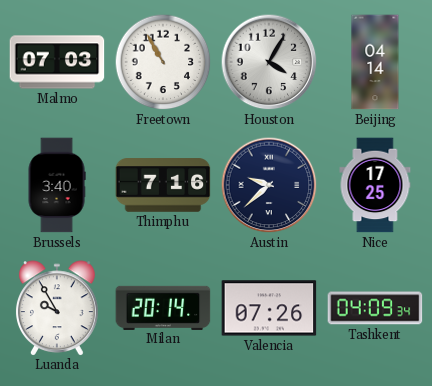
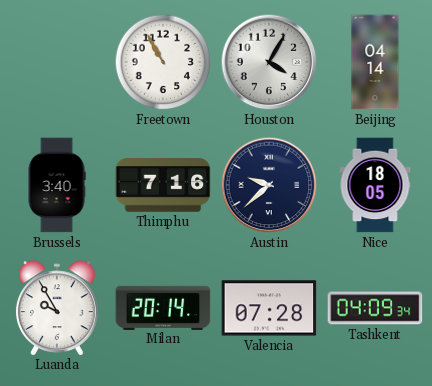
Malmo: 07:03 -> none (57, 62)
Nice: 17:25 -> 18:05 (375, 185)
Valencia: 07:26 -> 07:28 (269, 308)
